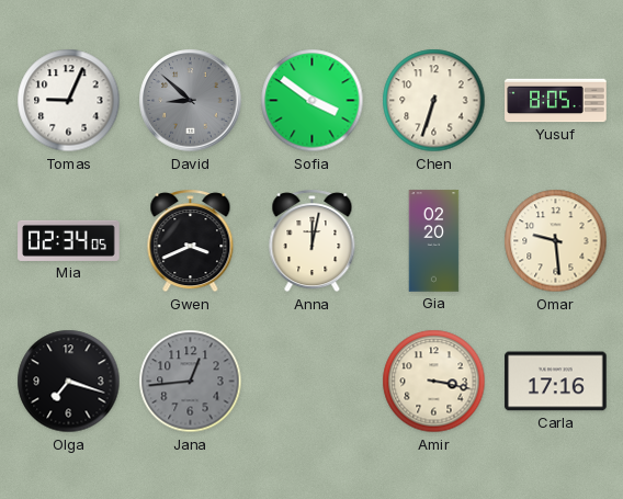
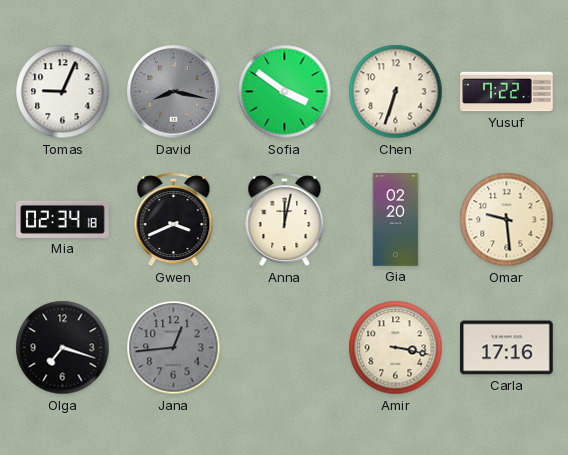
David: 8:52 -> 8:17 (174, 92)
Yusuf: 8:05 -> 7:22 (507, 92)
Mia: 02:34:05 -> 02:34:18 (63, 219)
